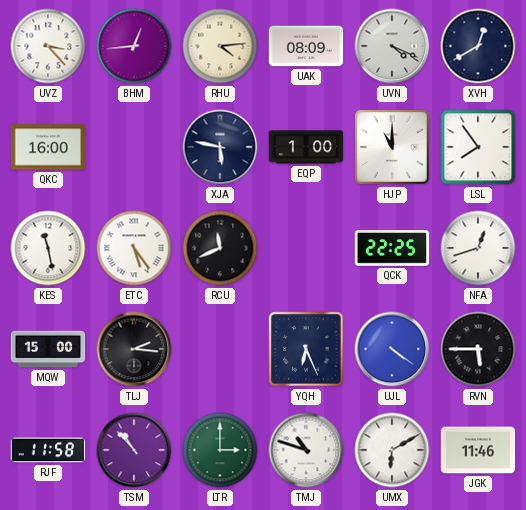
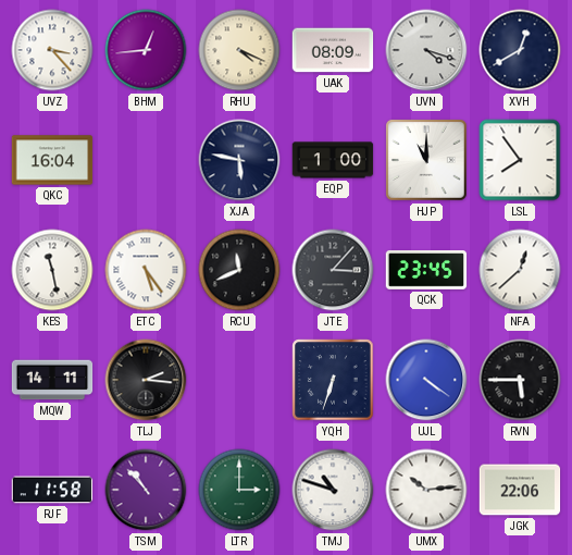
RHU: 4:14 -> 4:19 (239, 50)
UVN: 4:19 -> 4:18 (426, 50)
QKC: 16:00 -> 16:04 (52, 160)
JTE: none -> 3:07 (333, 270)
QCK: 22:25 -> 23:45 (426, 271)
NFA: 12:42 -> 12:38 (520, 270)
MQW: 15:00 -> 14:11 (52, 380)
YQH: 6:26 -> 6:33 (333, 380)
UMX: 6:10 -> 10:14 (426, 490)
JGK: 11:46 -> 22:06 (520, 490)
